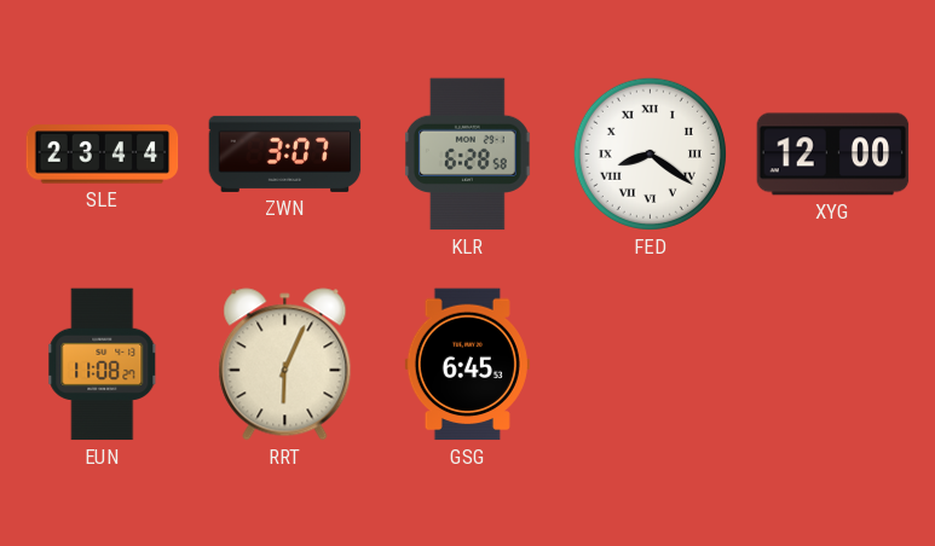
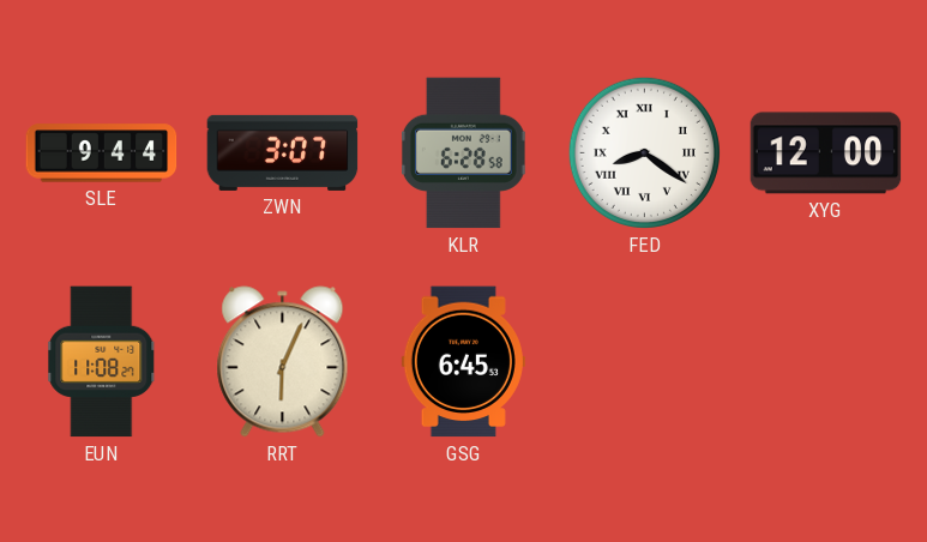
SLE: 23:44 -> 9:44 (102, 153)
